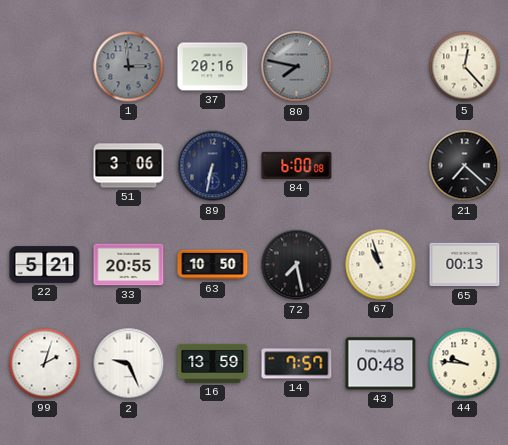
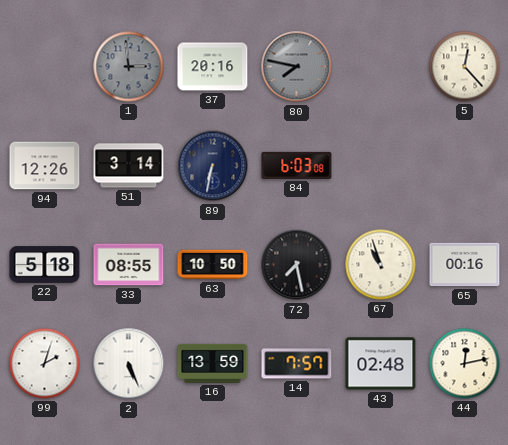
94: none -> 12:26 (45, 166)
51: 3:06 -> 3:14 (129, 166)
84: 6:00 -> 6:03 (297, 165)
21: 7:22 -> none (465, 166)
22: 5:21 -> 5:18 (45, 265)
33: 20:55 -> 08:55 (129, 265)
65: 00:13 -> 00:16 (465, 265)
2: 9:26 -> 5:26 (129, 364)
43: 00:48 -> 02:48 (381, 364)
44: 9:46 -> 12:13 (465, 364)
